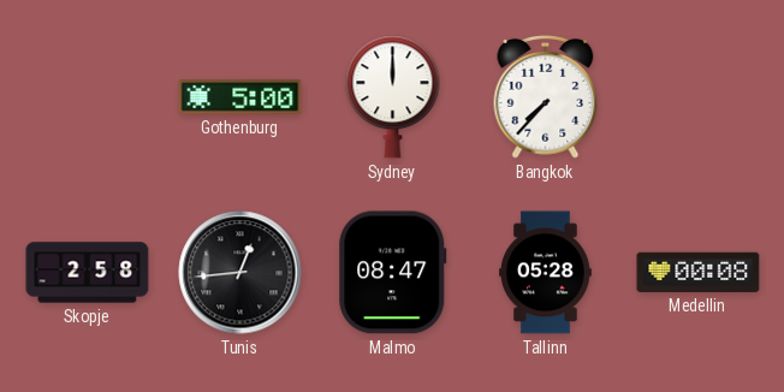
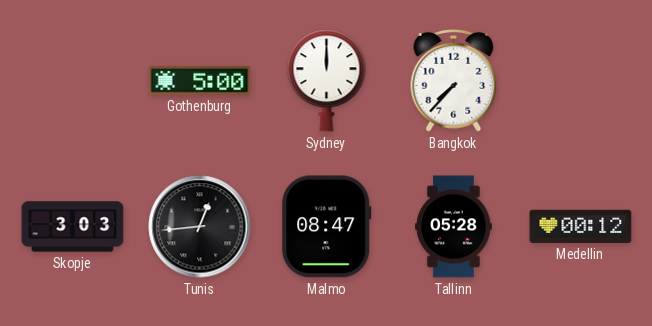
Skopje: 2:58 -> 3:03 (73, 227)
Medellin: 00:08 -> 00:12 (581, 226)
